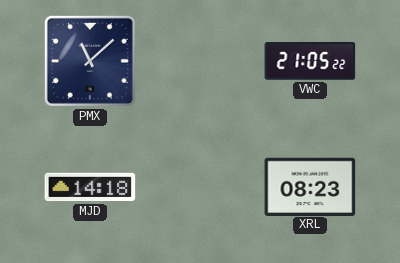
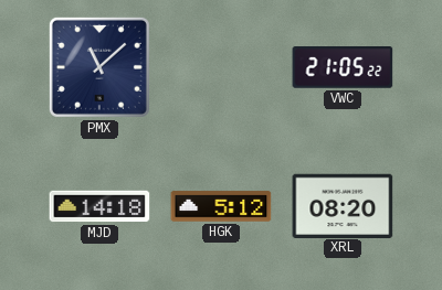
HGK: none -> 5:12 (221, 206)
XRL: 08:23 -> 08:20 (343, 205)
